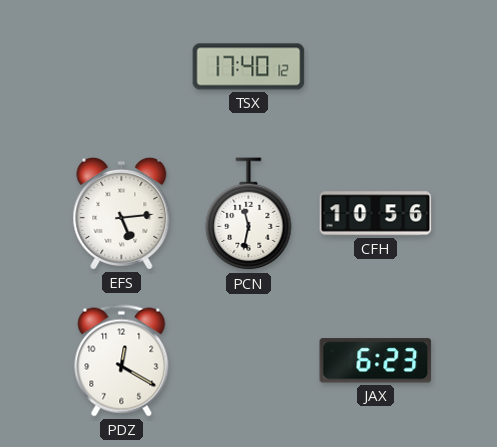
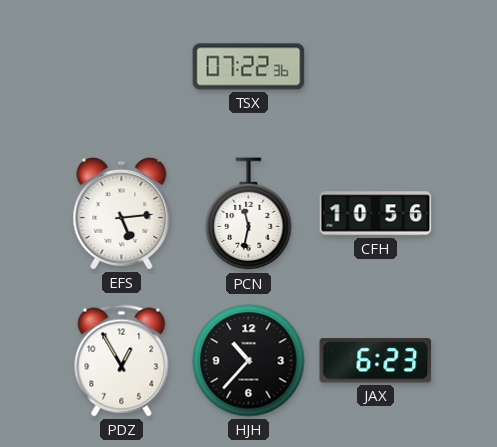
TSX: 17:40 -> 07:22 (249, 67)
PDZ: 12:20 -> 12:55 (122, 361)
HJH: none -> 10:37 (249, 361)
